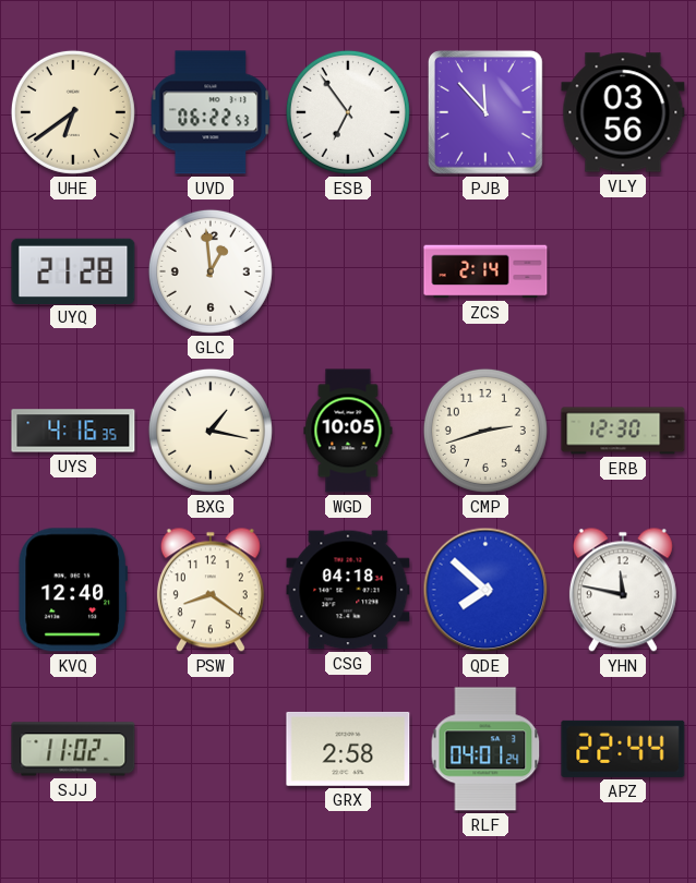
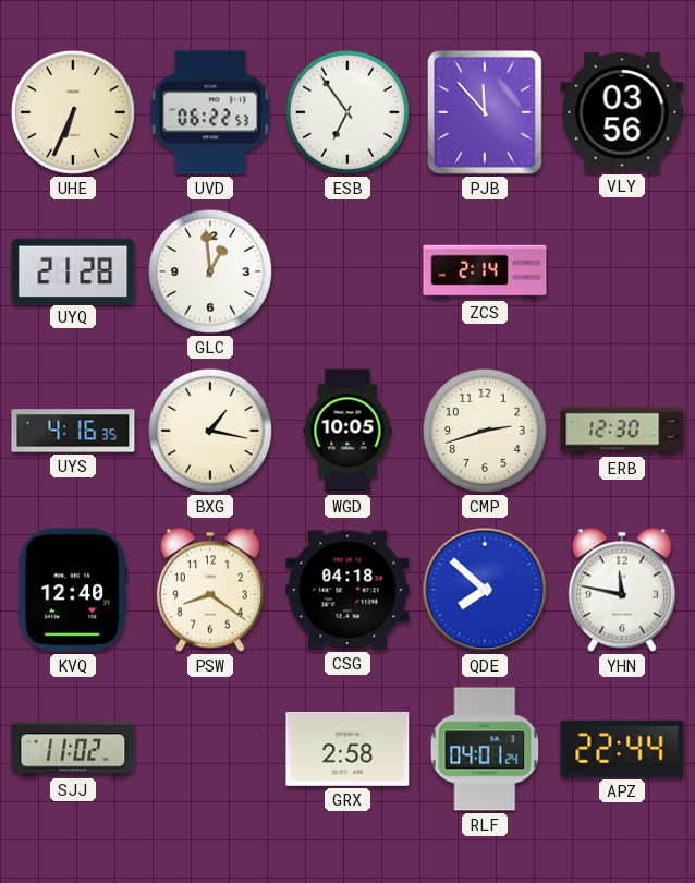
UHE: 6:39 -> 6:34 (73, 112)
